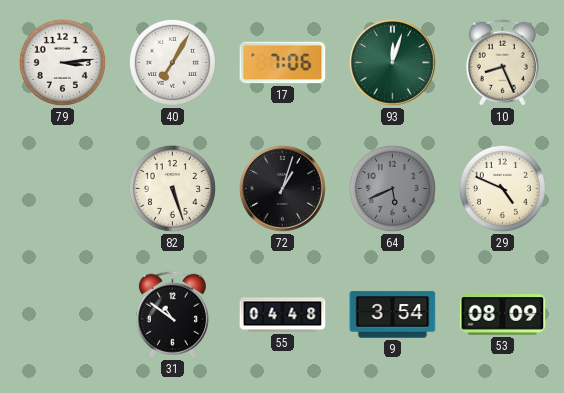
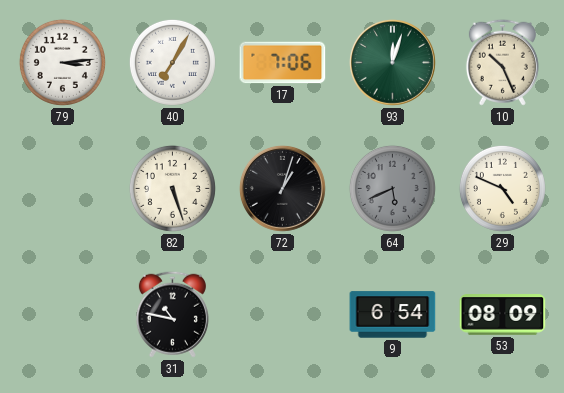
10: 8:26 -> 10:26 (502, 62)
31: 10:51 -> 10:47 (172, 314)
55: 04:48 -> none (283, 315)
9: 3:54 -> 6:54 (393, 315)
